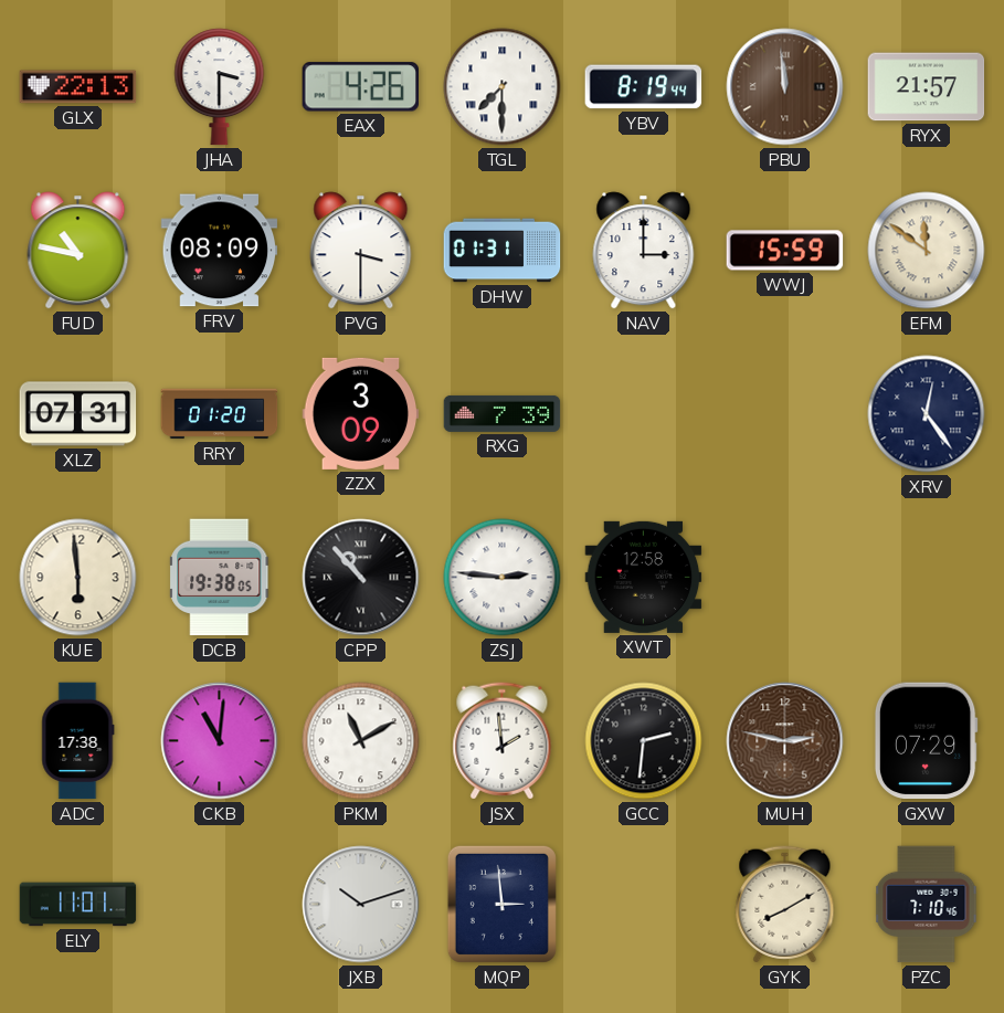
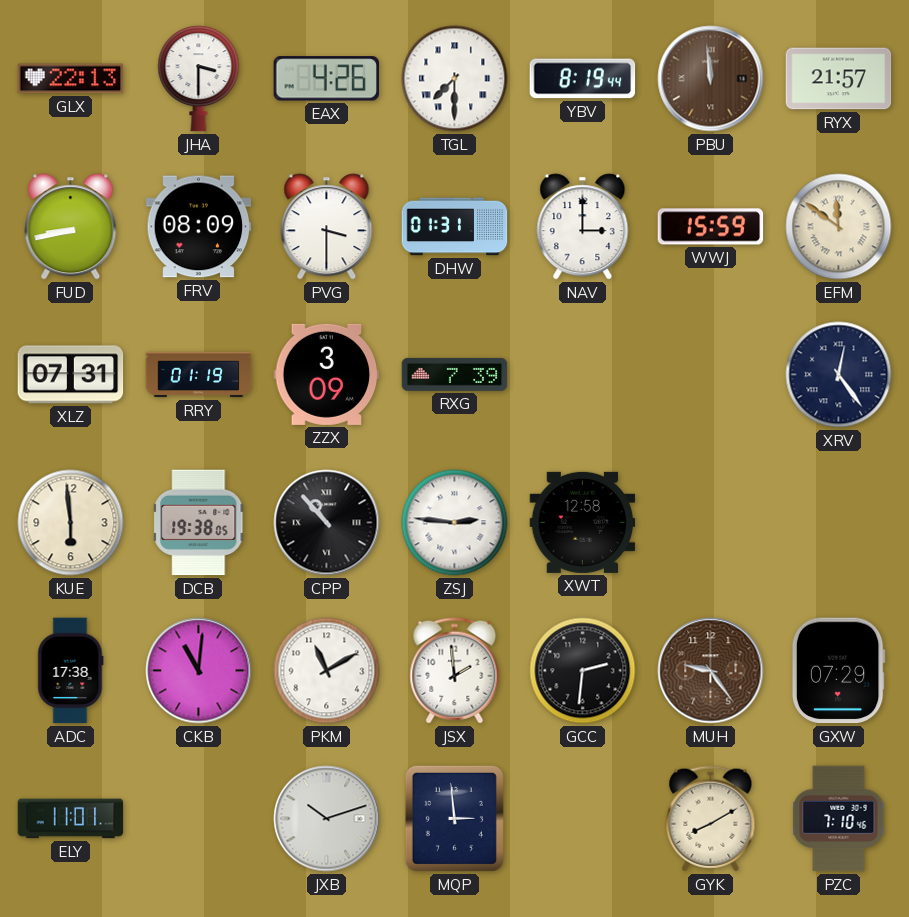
FUD: 10:47 -> 8:43 (71, 227)
RRY: 01:20 -> 01:19 (199, 375)
MUH: 2:47 -> 9:24 (711, 671)
